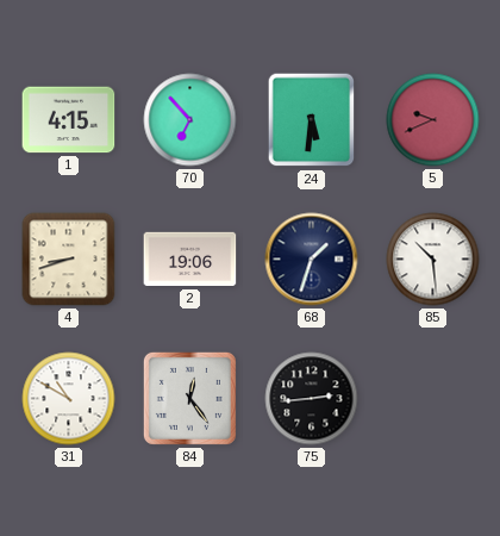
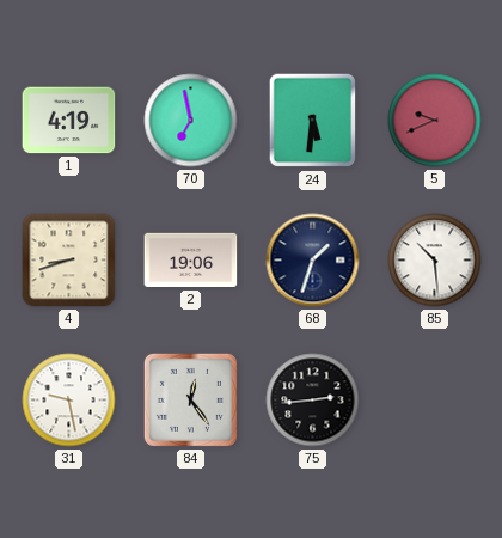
1: 4:15 -> 4:19 (69, 121)
70: 6:53 -> 6:58 (191, 121)
31: 10:50 -> 9:28 (69, 401)
